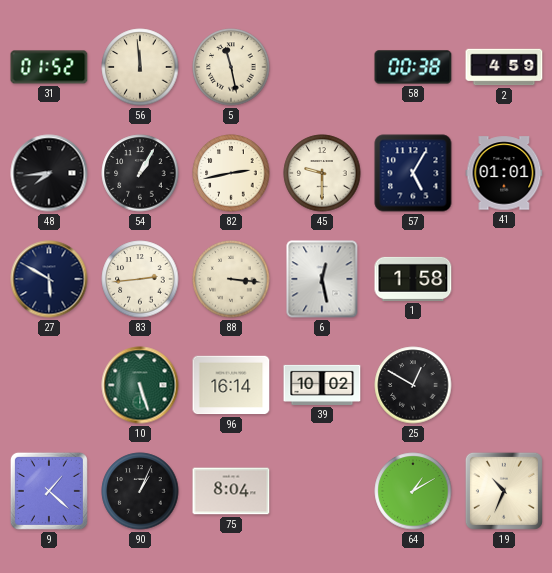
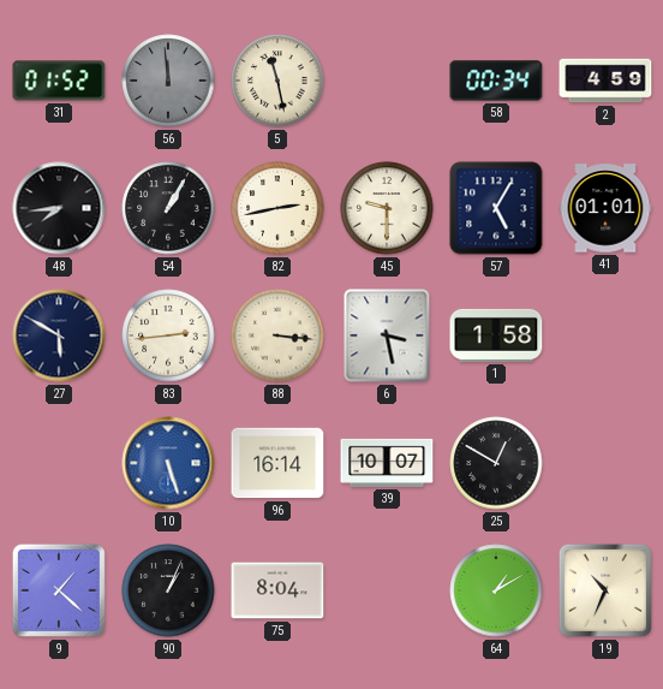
56 dial: cream -> grey (168, 81)
58: 00:38 -> 00:34 (496, 81)
6: 12:28 -> 3:28 (387, 335)
10 dial: green -> blue (168, 463)
39: 10:02 -> 10:07 (387, 463)
